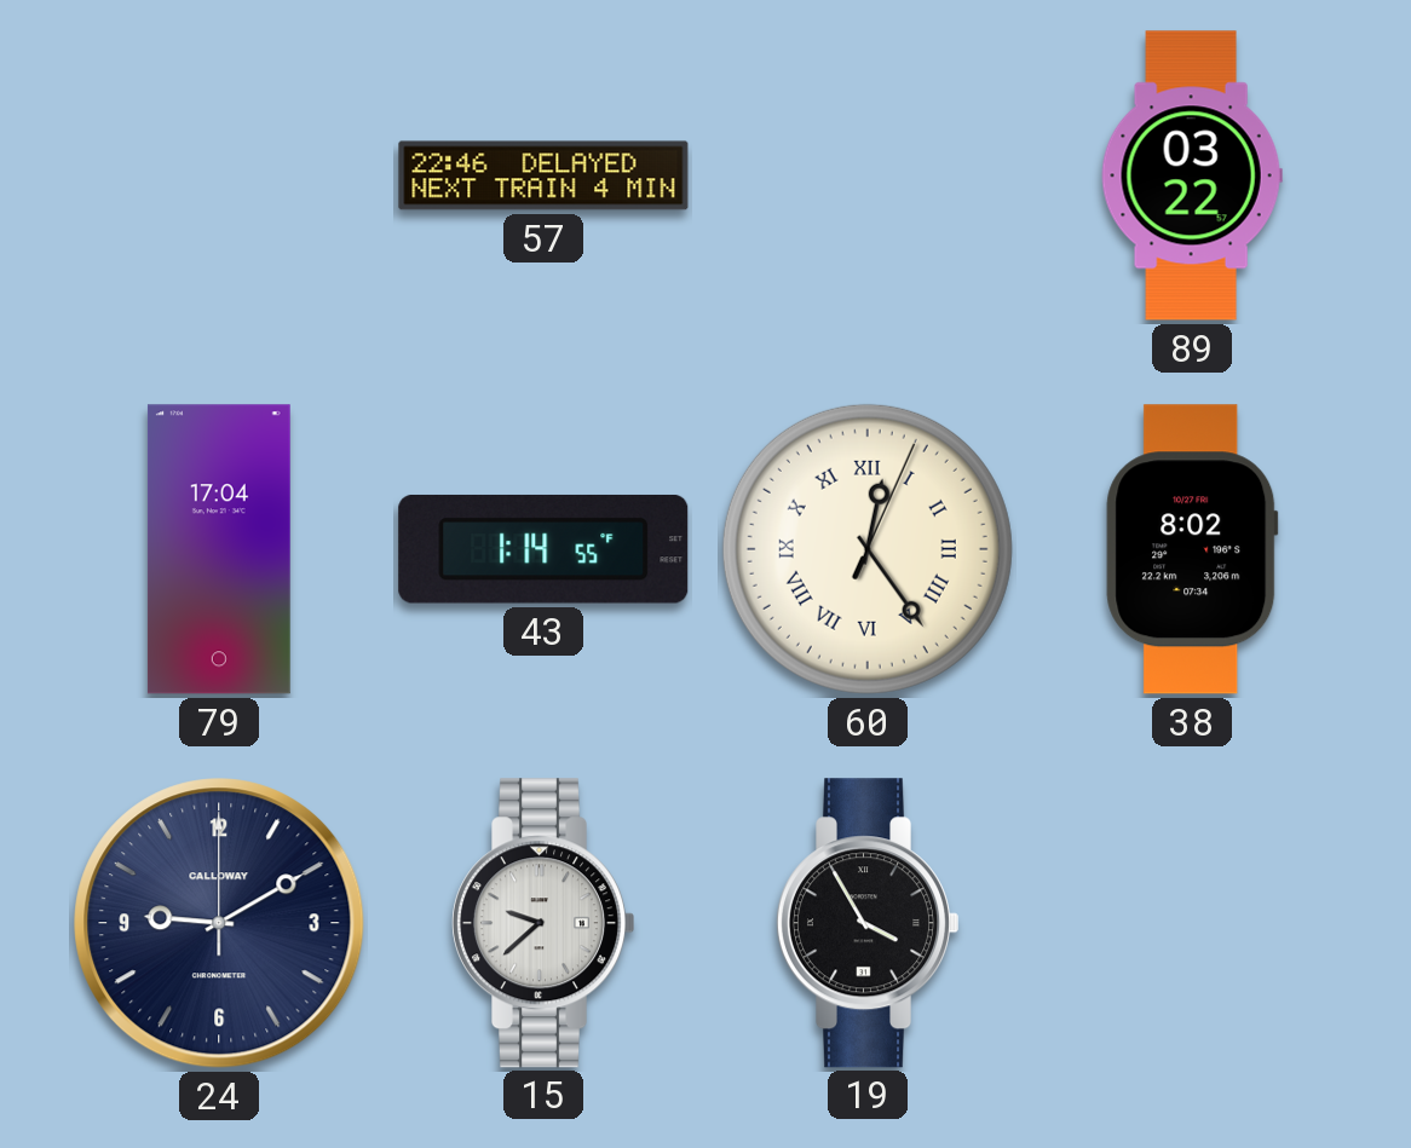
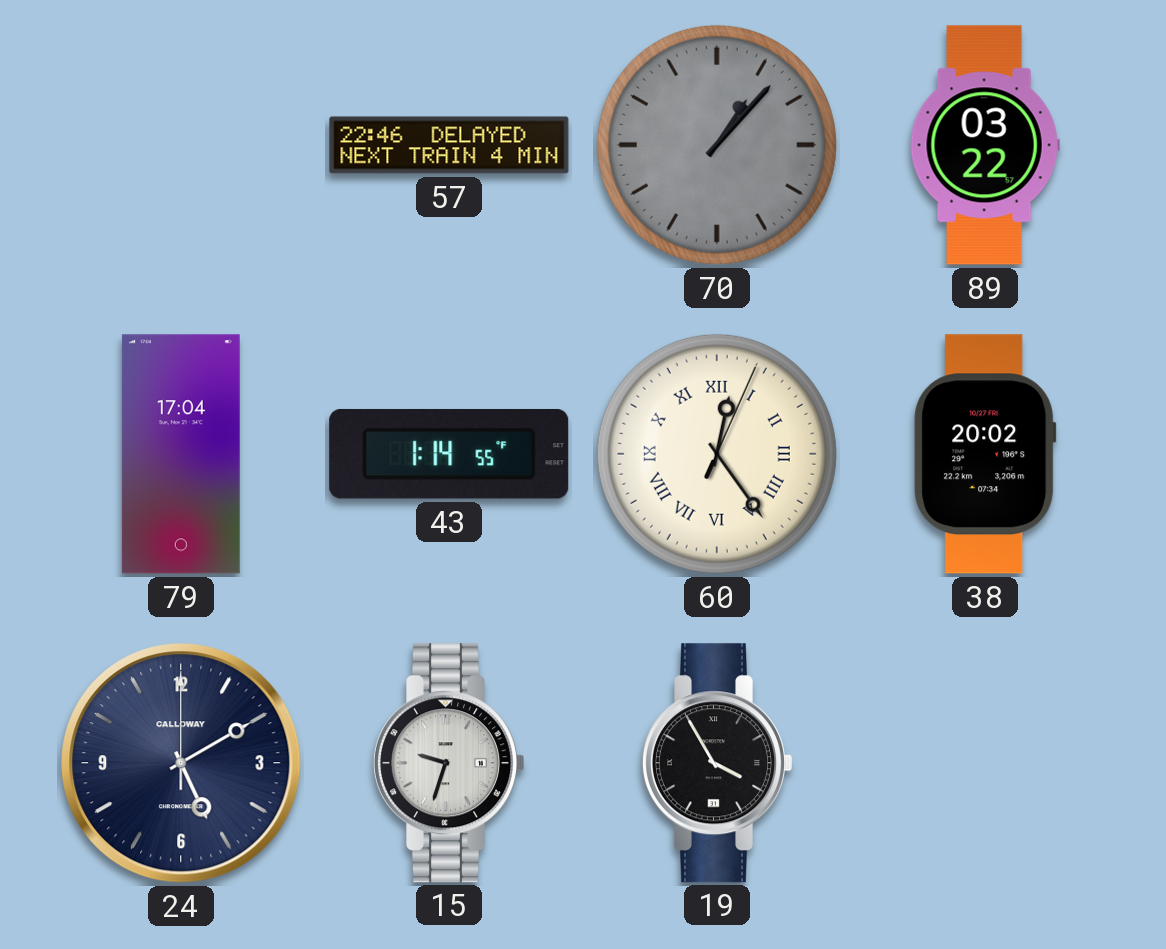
70: none -> 1:07 (717, 145)
38: 8:02 -> 20:02 (985, 454)
24: 9:10 -> 5:10 (181, 763)
15: 9:38 -> 9:33 (448, 763)
